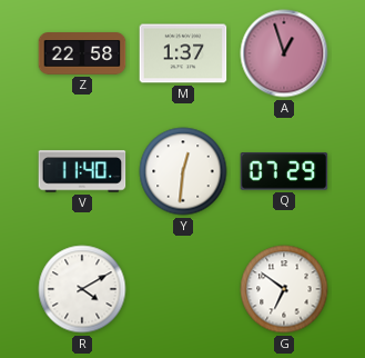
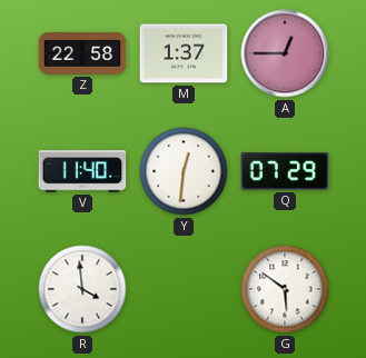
A: 12:57 -> 12:45 (285, 53)
R: 4:10 -> 3:59 (82, 289)
G: 6:51 -> 5:51 (285, 289)
